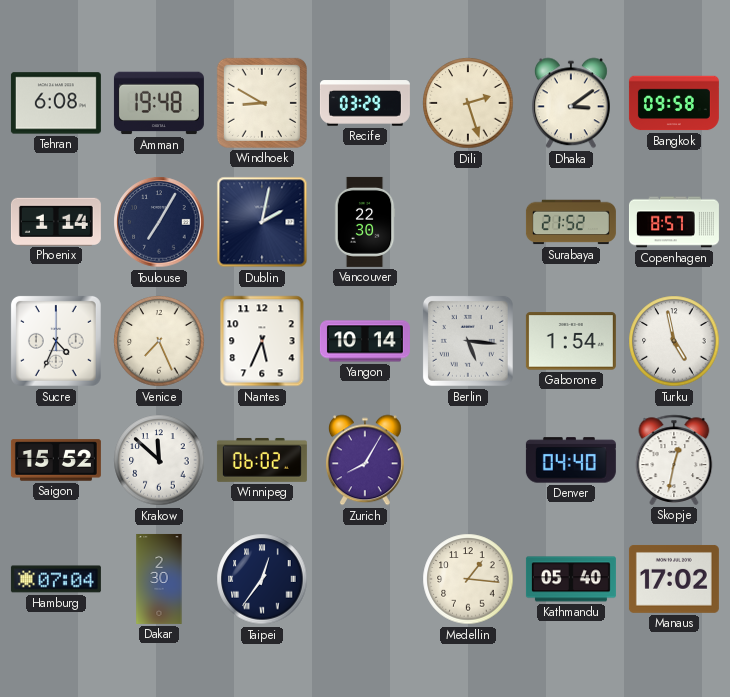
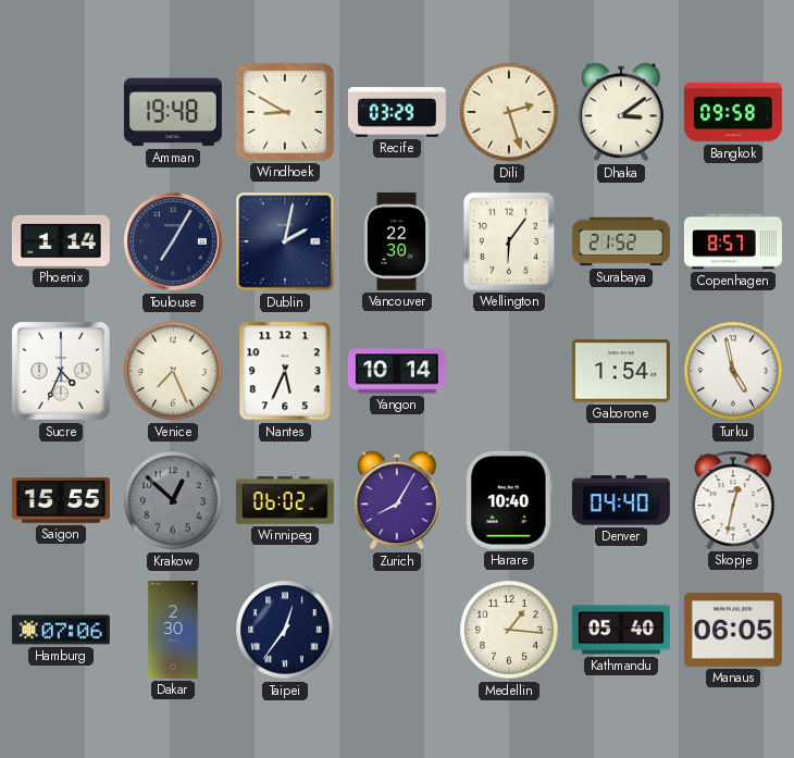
Tehran: 6:08 -> none (56, 103)
Wellington: none -> 6:06 (509, 241)
Berlin: 5:16 -> none (468, 341)
Saigon: 15:52 -> 15:55 (61, 500)
Krakow: 11:52 -> 12:52 (173, 500)
Krakow dial: white -> grey (173, 500)
Harare: none -> 10:40 (509, 500)
Hamburg: 07:04 -> 07:06 (61, 630)
Manaus: 17:02 -> 06:05 (733, 630)
